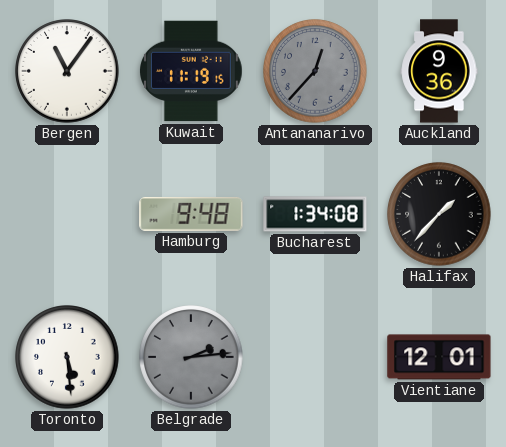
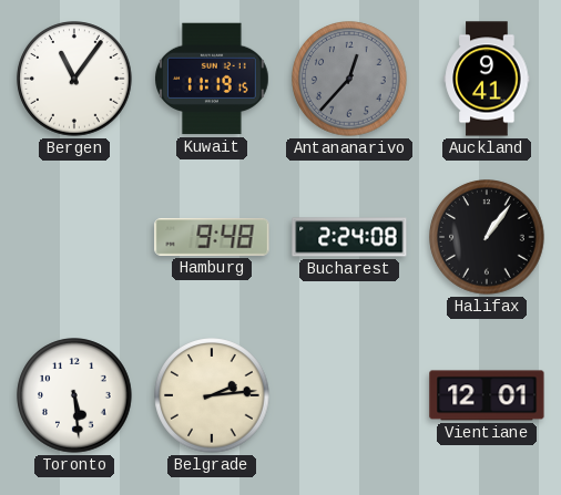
Auckland: 9:36 -> 9:41 (487, 79)
Bucharest: 1:34 -> 2:24 (349, 237)
Halifax: 1:37 -> 1:06 (487, 237)
Belgrade dial: grey -> cream (212, 395)
